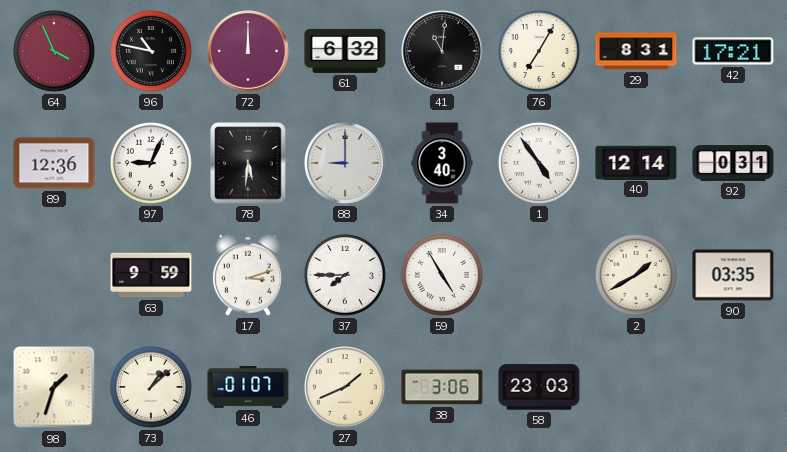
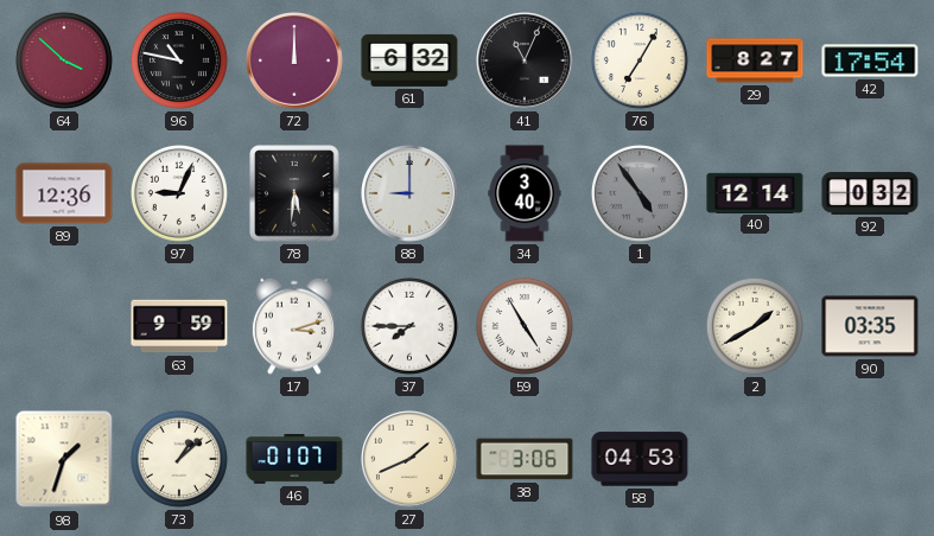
64: 3:56 -> 3:52 (64, 60)
41: 11:01 -> 11:04 (526, 62)
29: 8:31 -> 8:27 (755, 60)
42: 17:21 -> 17:54 (870, 60)
1 dial: white -> grey (640, 193)
92: 0:31 -> 0:32 (870, 193)
58: 23:03 -> 04:53 (640, 459)
